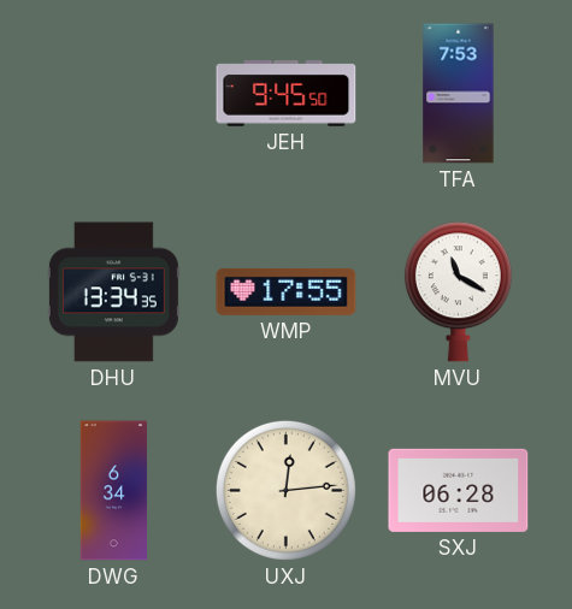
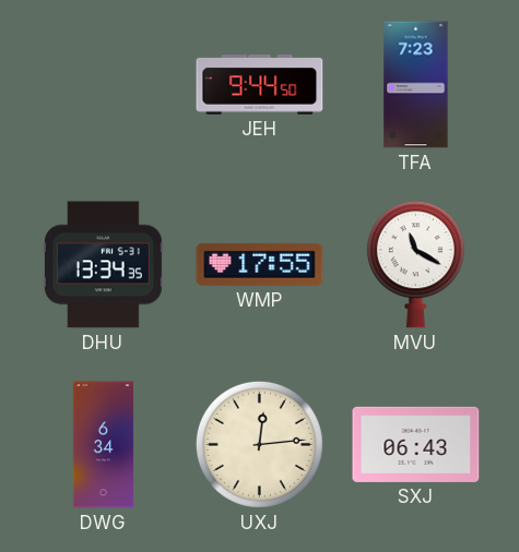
JEH: 9:45 -> 9:44 (260, 85)
TFA: 7:53 -> 7:23 (416, 85)
SXJ: 06:28 -> 06:43 (416, 444)
